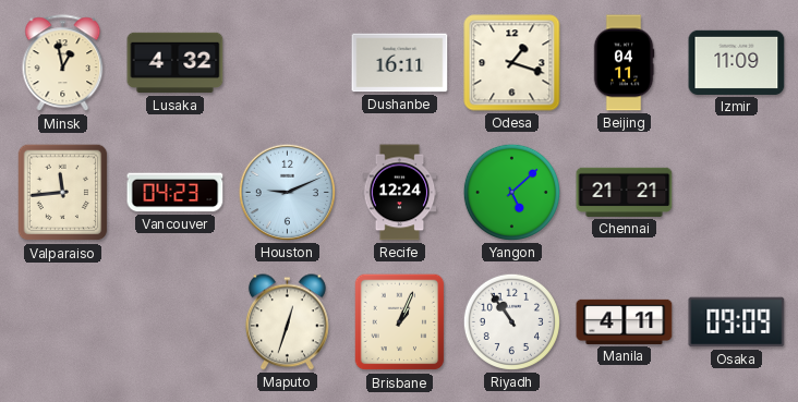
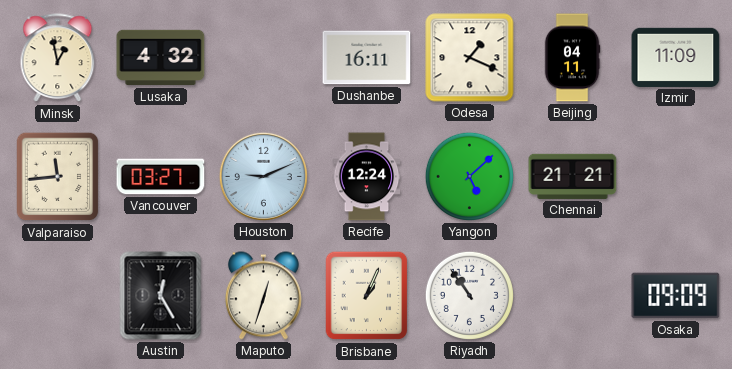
Odesa: 1:18 -> 1:19 (470, 58)
Vancouver: 04:23 -> 03:27 (161, 177)
Austin: none -> 12:25 (161, 296)
Manila: 4:11 -> none (625, 321)
